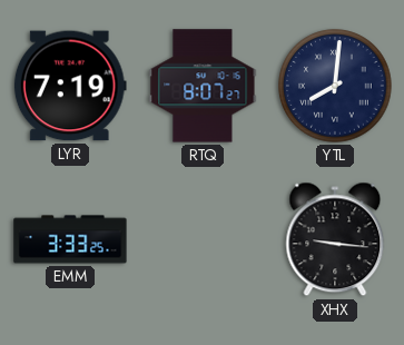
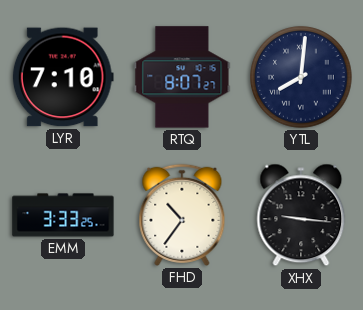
LYR: 7:19 -> 7:10 (63, 77)
FHD: none -> 10:36 (182, 215)
